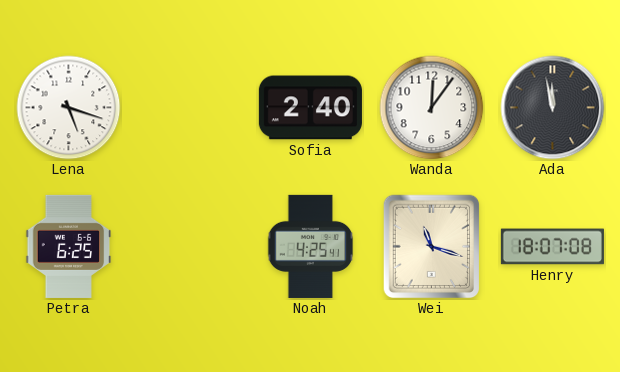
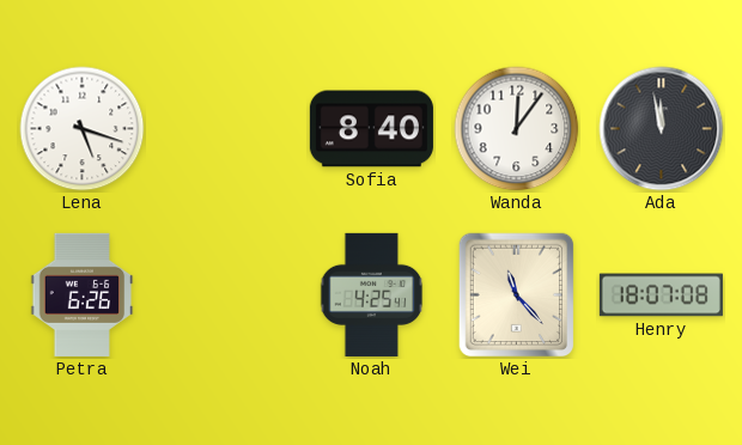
Sofia: 2:40 -> 8:40 (371, 129)
Petra: 6:25 -> 6:26 (83, 294)
Wei: 11:18 -> 11:23 (517, 295)
